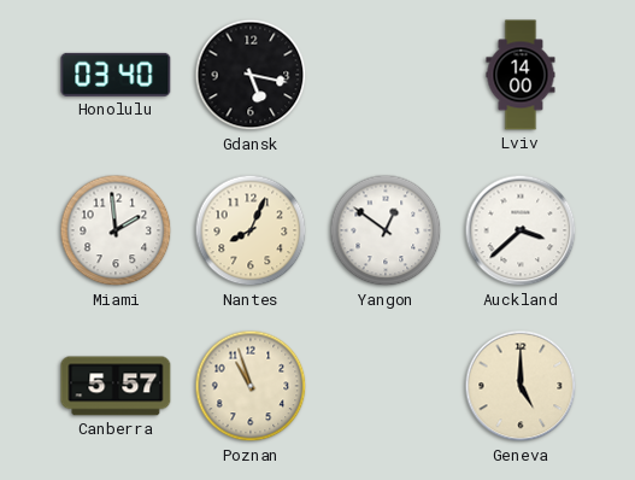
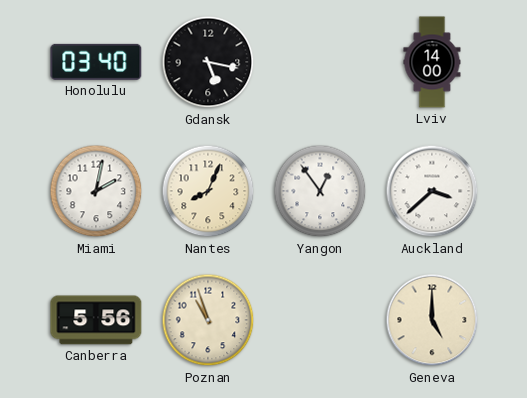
Miami: 1:59 -> 2:02 (96, 191)
Yangon: 12:51 -> 12:54 (320, 191)
Canberra: 5:57 -> 5:56 (96, 320)
